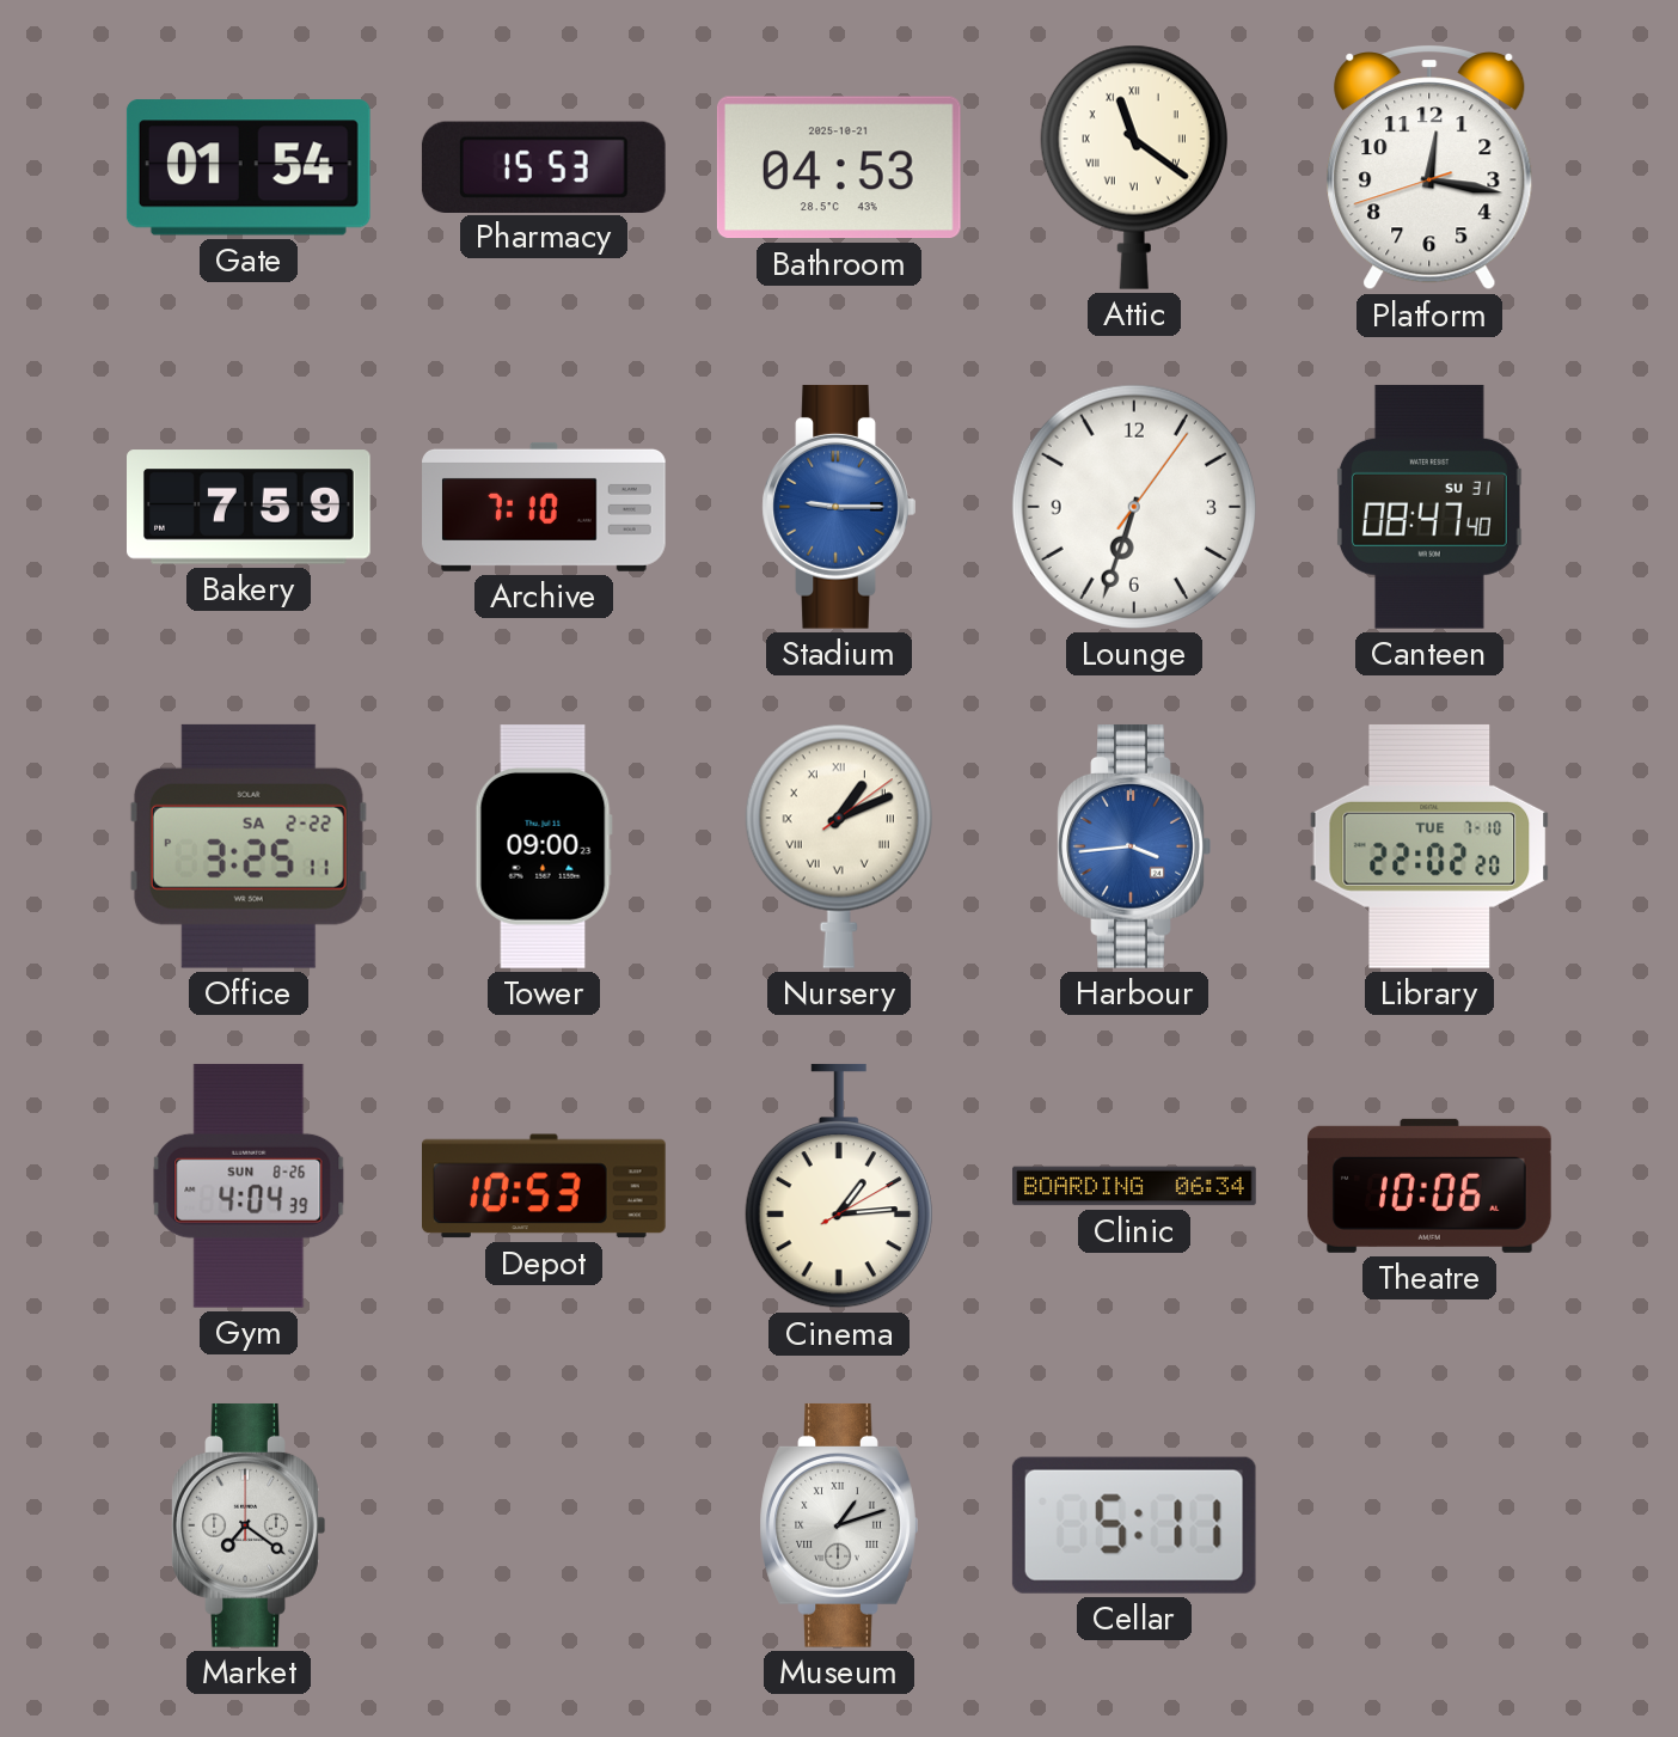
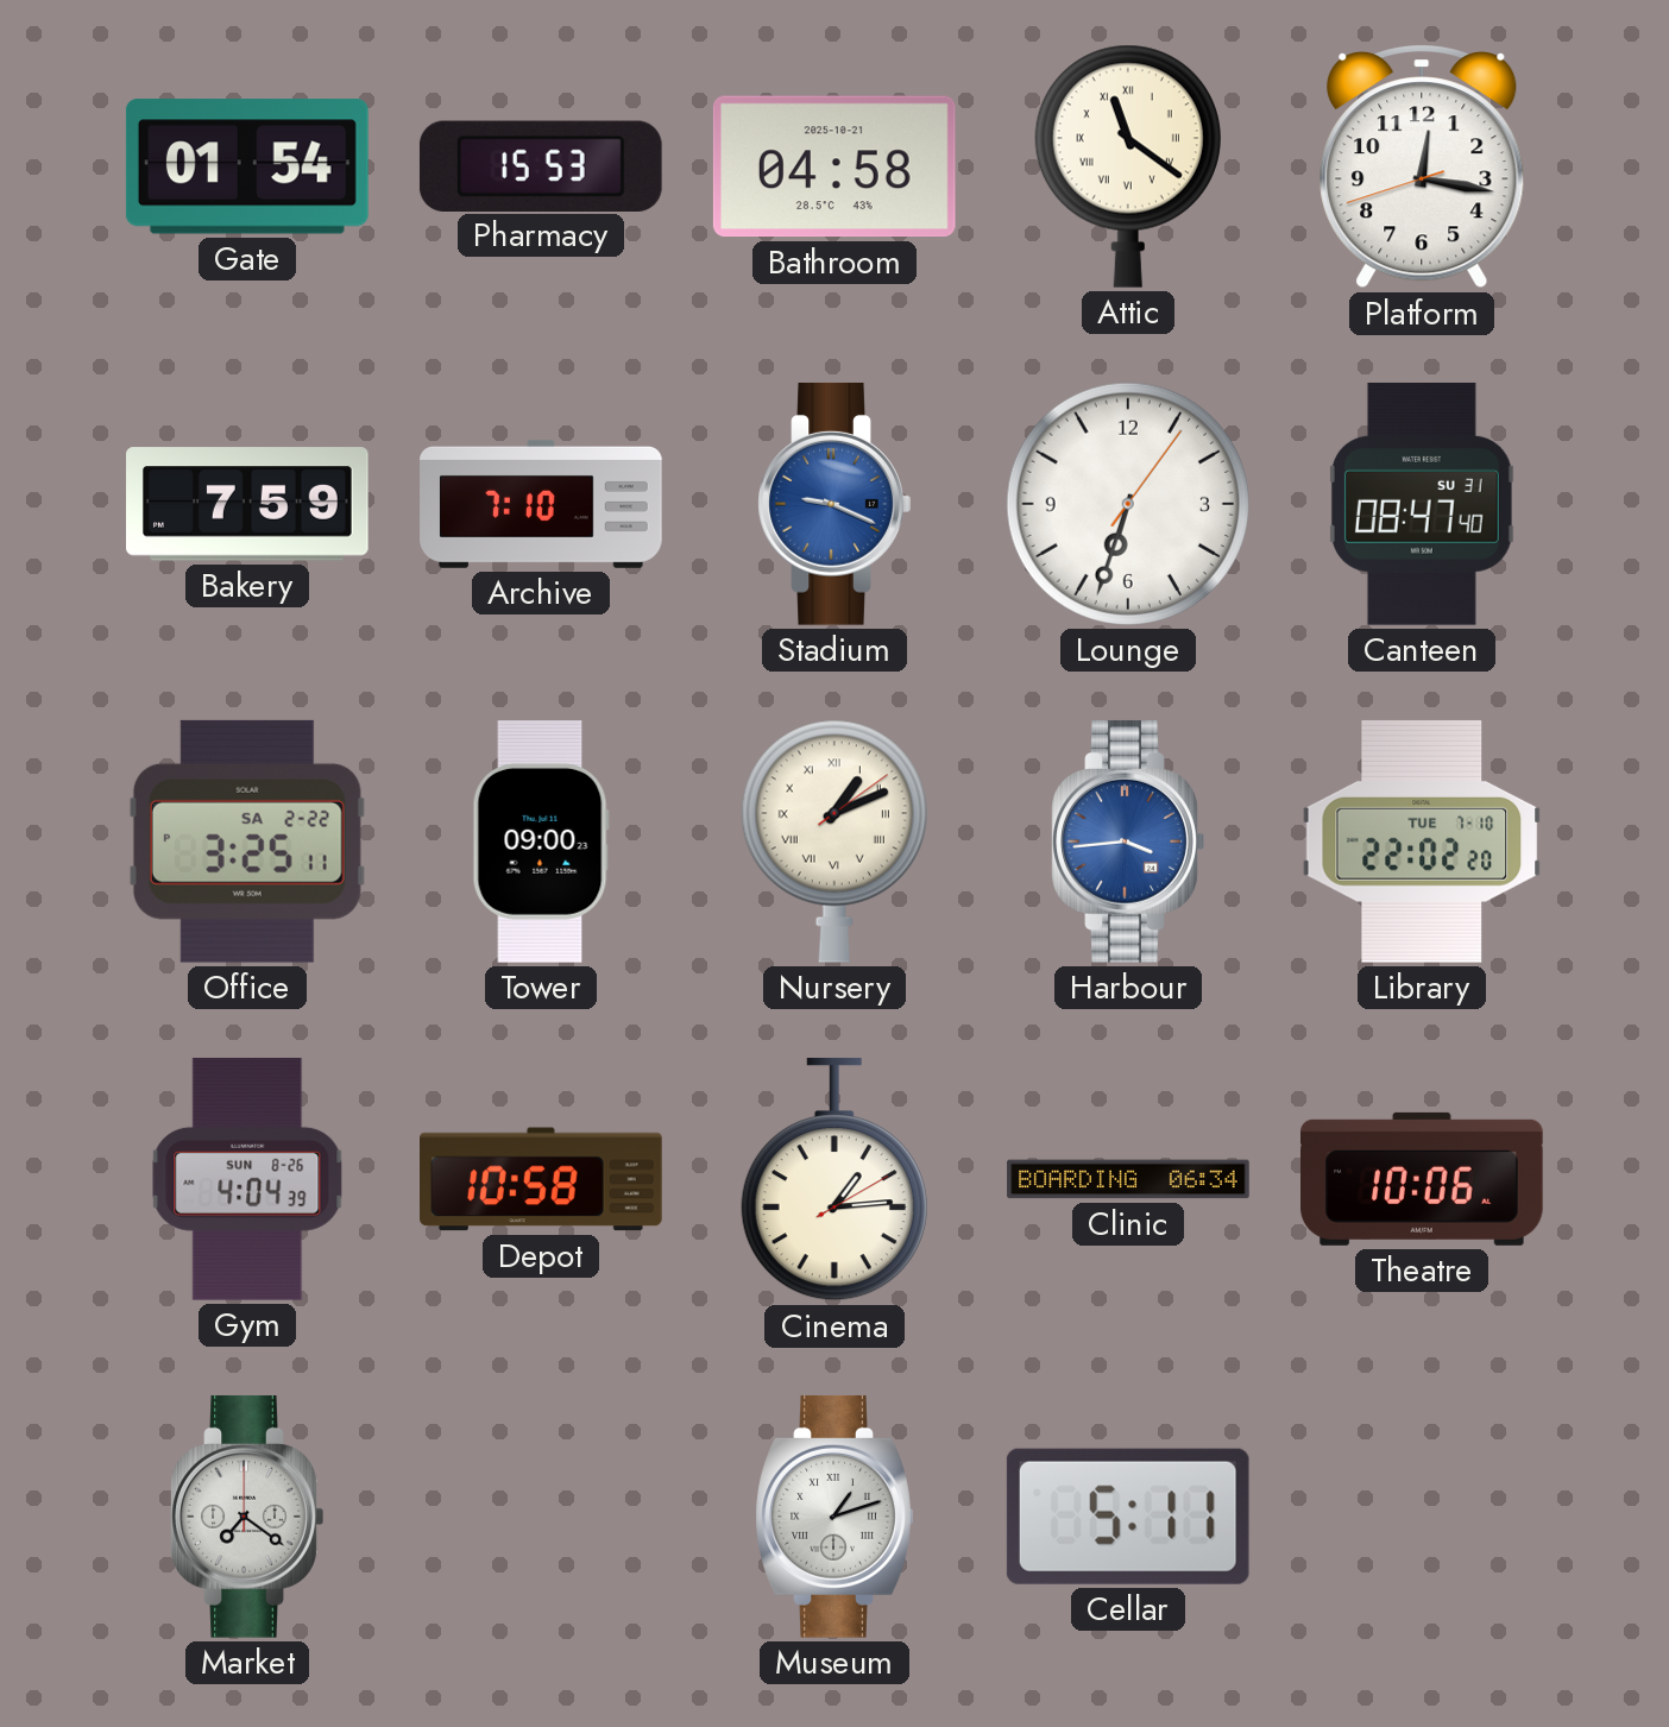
Bathroom: 04:53 -> 04:58 (834, 166)
Stadium: 9:15 -> 9:19 (834, 504)
Depot: 10:53 -> 10:58 (542, 1179)
